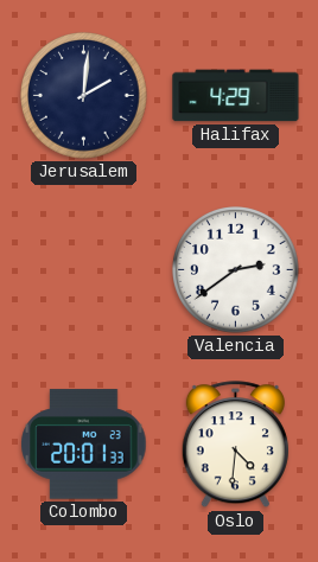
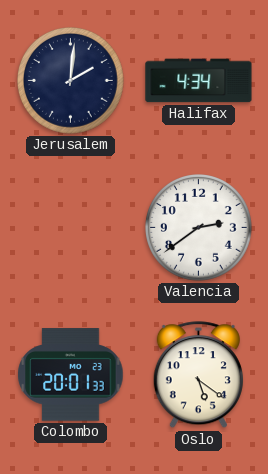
Halifax: 4:29 -> 4:34 (199, 81)
Oslo: 4:31 -> 5:21 (198, 375)
